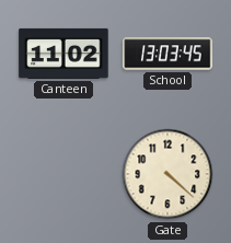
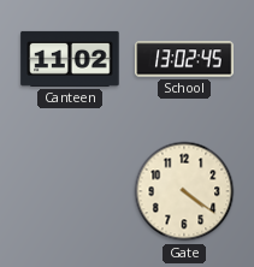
School: 13:03 -> 13:02 (184, 59)
Gate: 4:22 -> 4:21 (184, 191)
